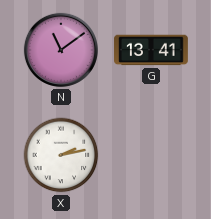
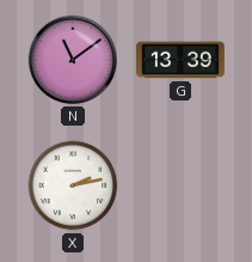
G: 13:41 -> 13:39 (180, 60)
